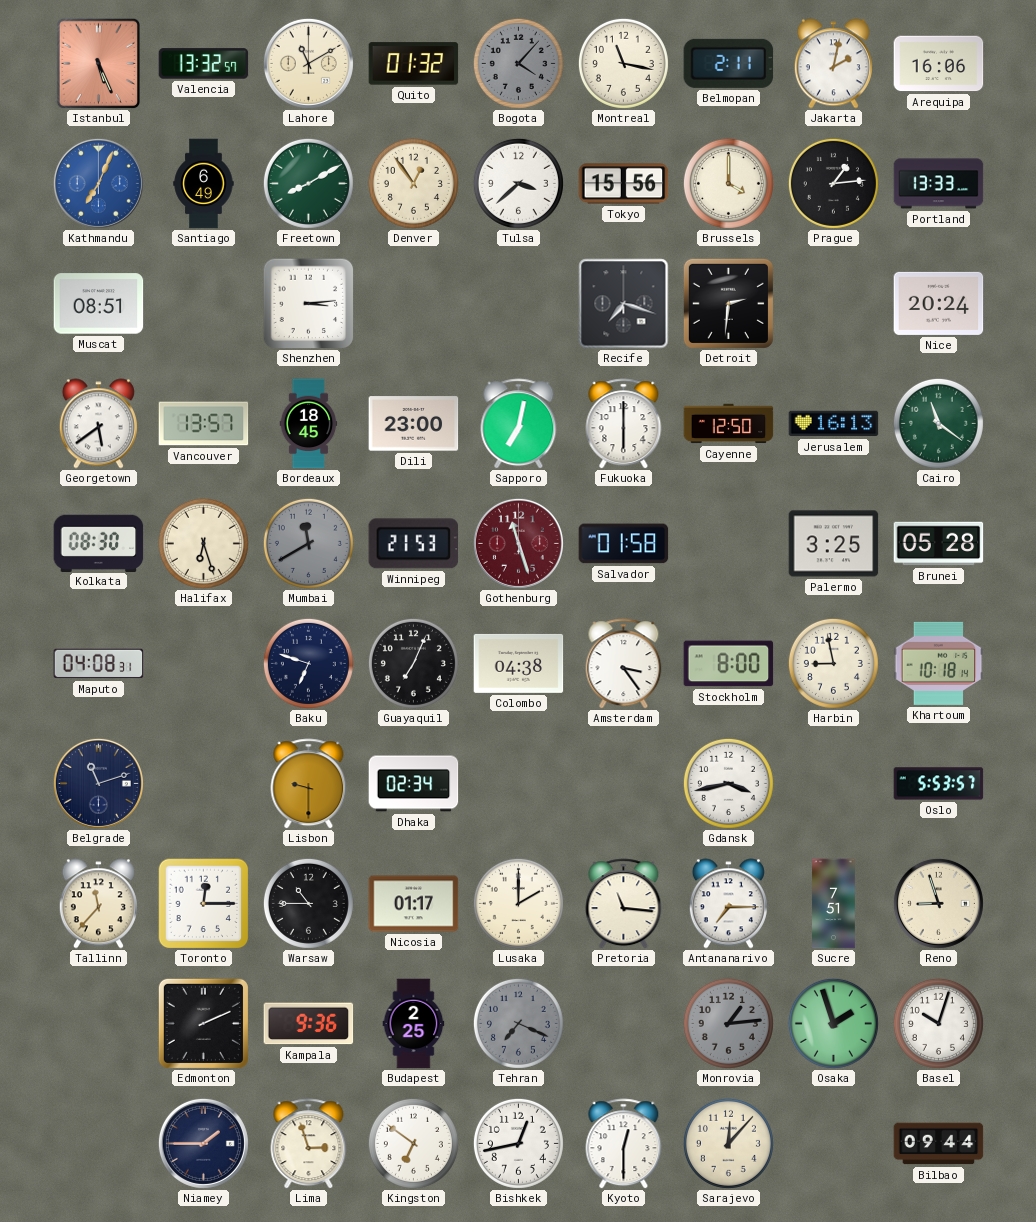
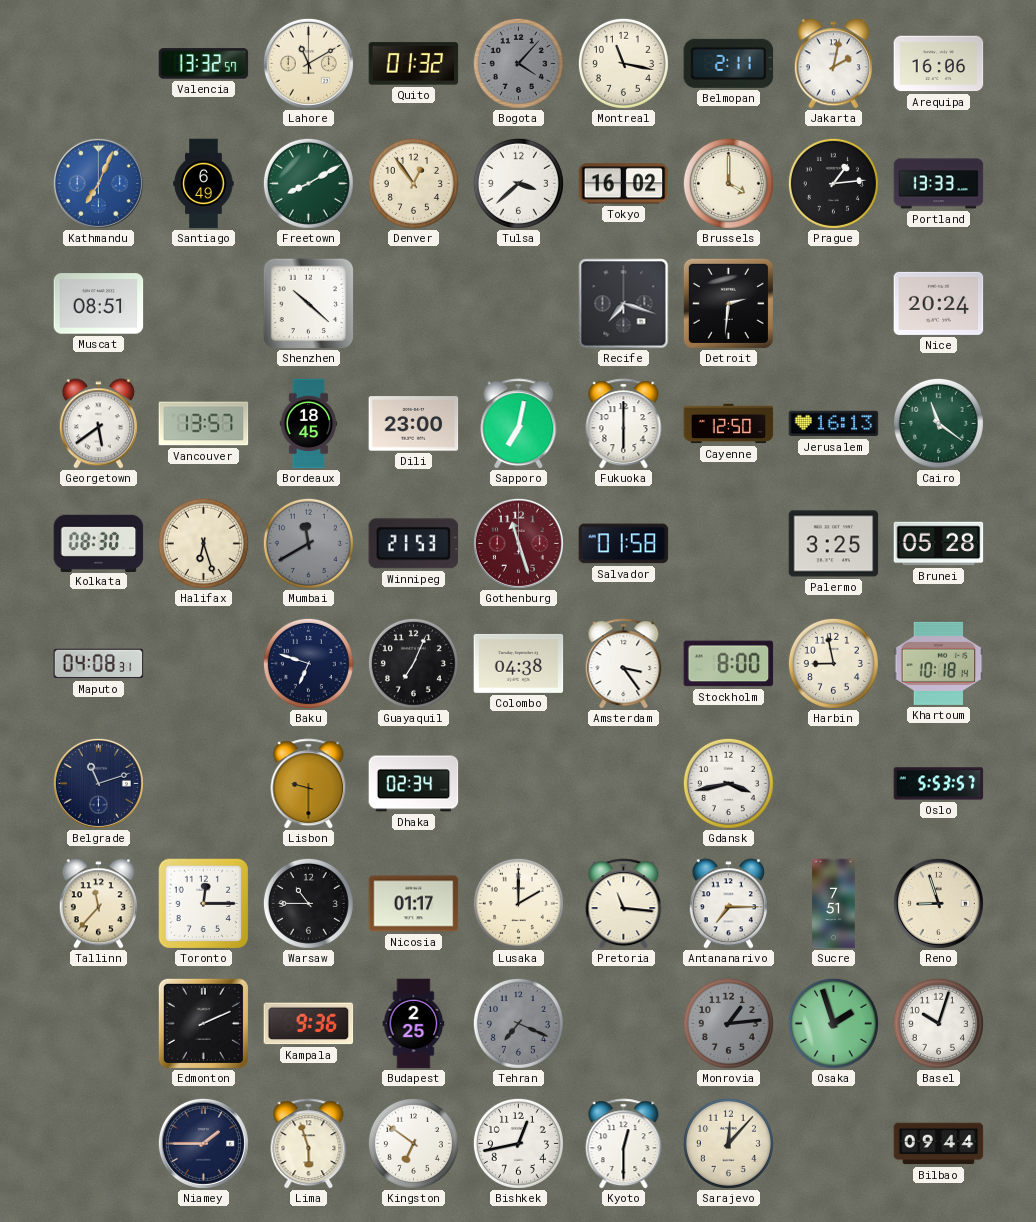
Istanbul: 5:26 -> none (99, 63)
Tokyo: 15:56 -> 16:02 (624, 184)
Shenzhen: 3:14 -> 10:22 (308, 303)
Lima: 2:57 -> 5:57 (309, 1144)
